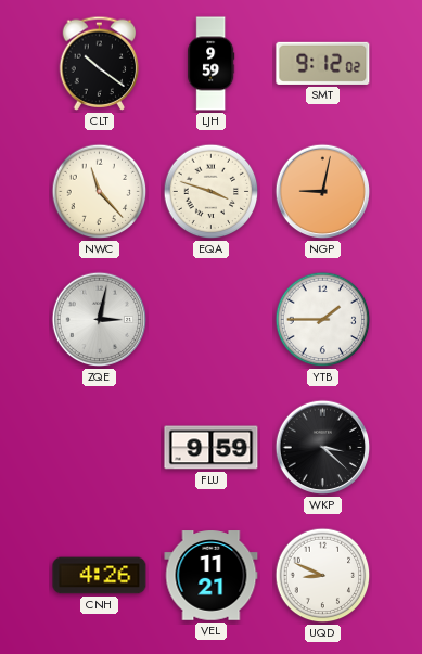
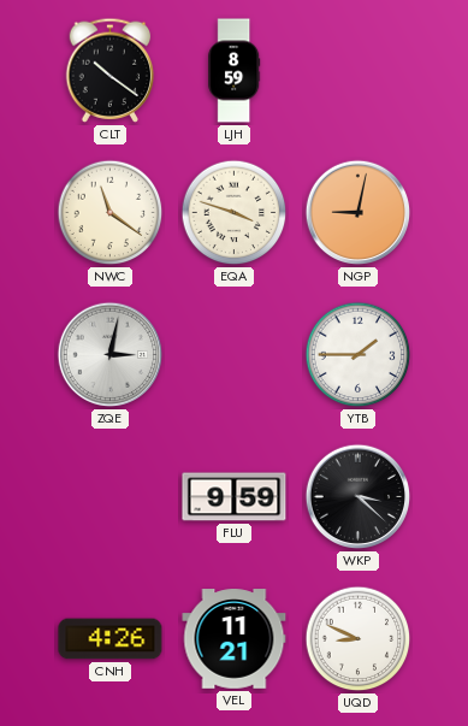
LJH: 9:59 -> 8:59 (235, 71)
SMT: 9:12 -> none (323, 63)
NWC: 11:23 -> 11:21 (111, 213)
